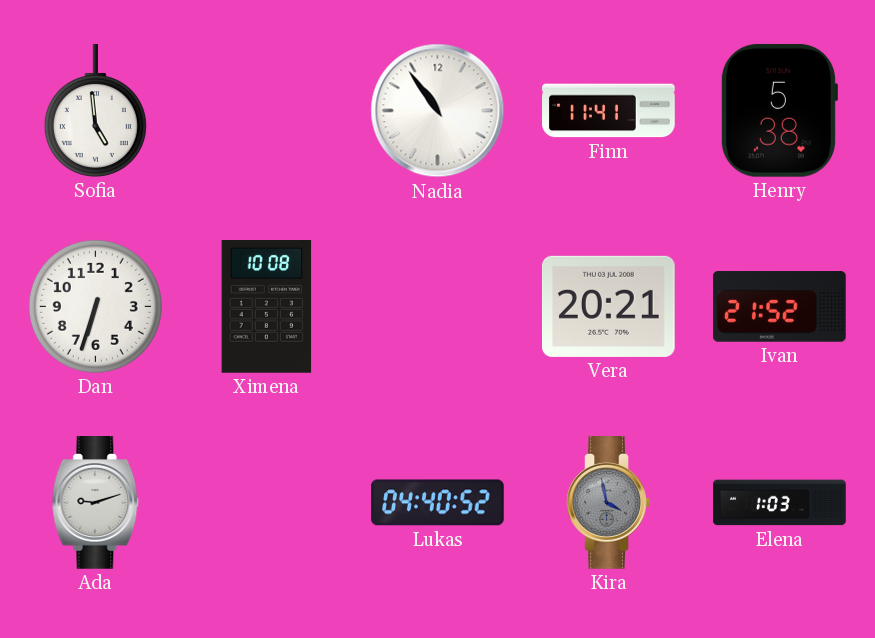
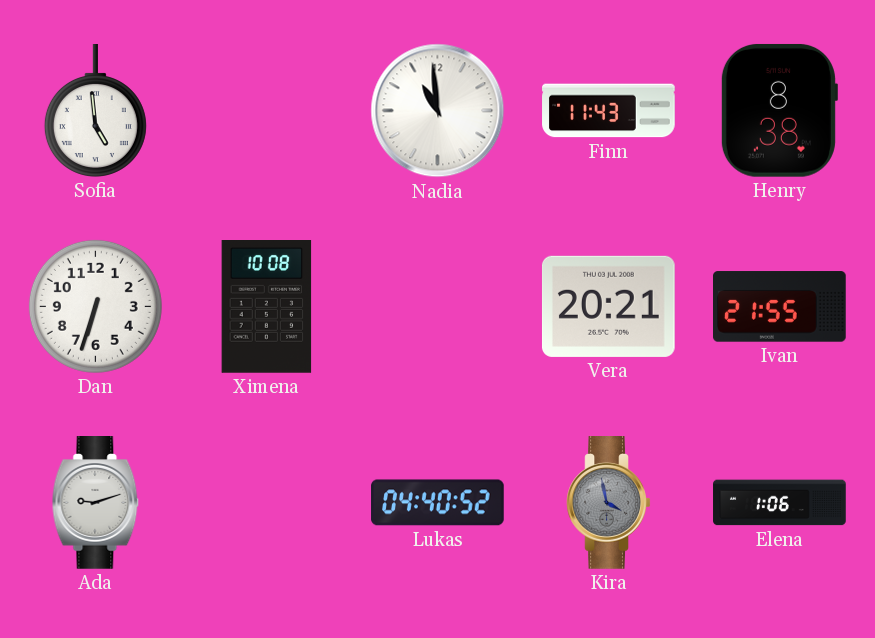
Nadia: 10:54 -> 10:59 (438, 111)
Finn: 11:41 -> 11:43 (609, 111)
Henry: 5:38 -> 8:38 (779, 110)
Ivan: 21:52 -> 21:55 (780, 307)
Elena: 1:03 -> 1:06 (780, 503)
